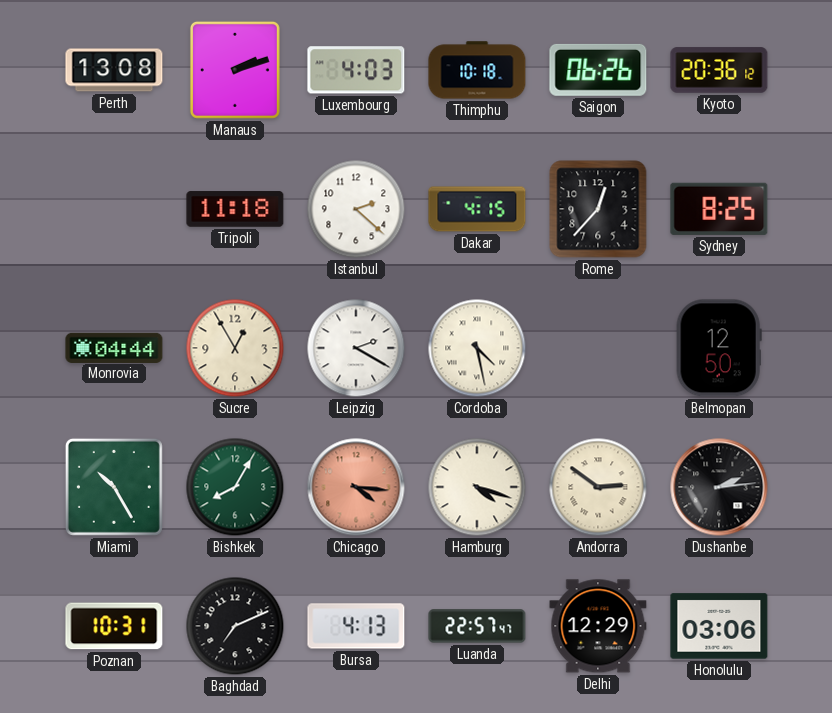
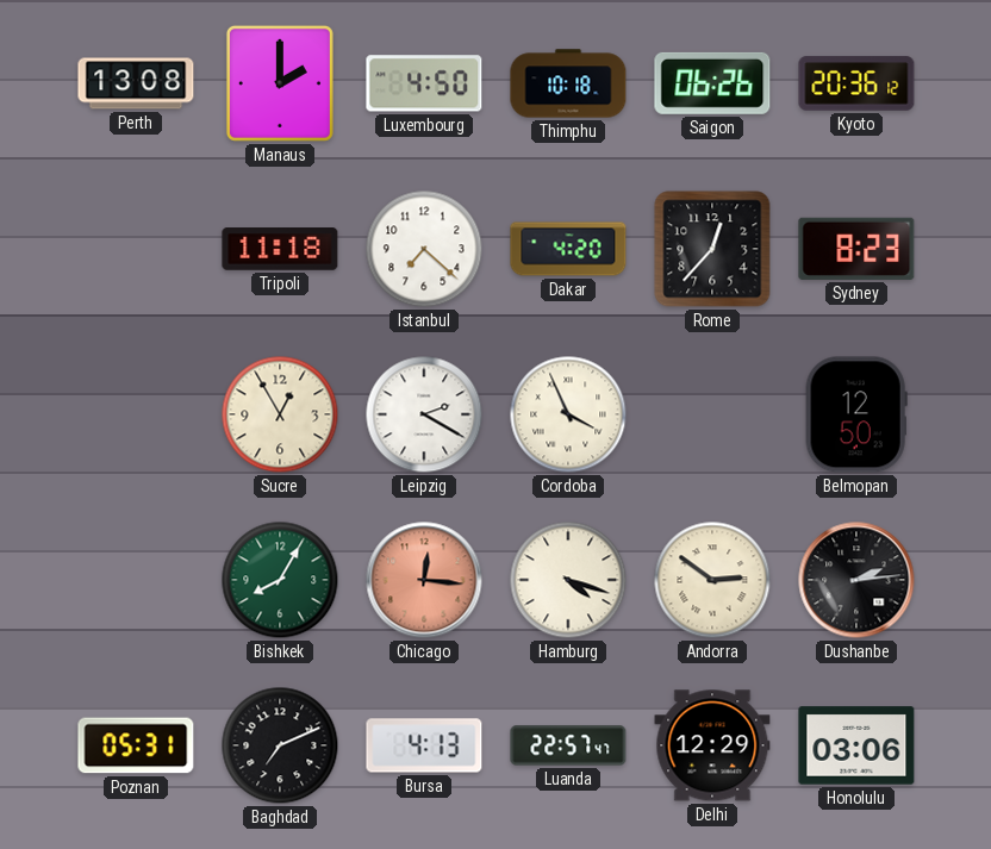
Manaus: 2:12 -> 2:00 (280, 83)
Luxembourg: 4:03 -> 4:50 (424, 83)
Istanbul: 2:22 -> 7:22 (424, 249)
Dakar: 4:15 -> 4:20 (568, 249)
Sydney: 8:25 -> 8:23 (856, 249)
Monrovia: 04:44 -> none (114, 347)
Cordoba: 4:28 -> 3:56 (568, 414)
Miami: 10:25 -> none (114, 487)
Chicago: 4:16 -> 12:16 (424, 580)
Poznan: 10:31 -> 05:31 (136, 745)
